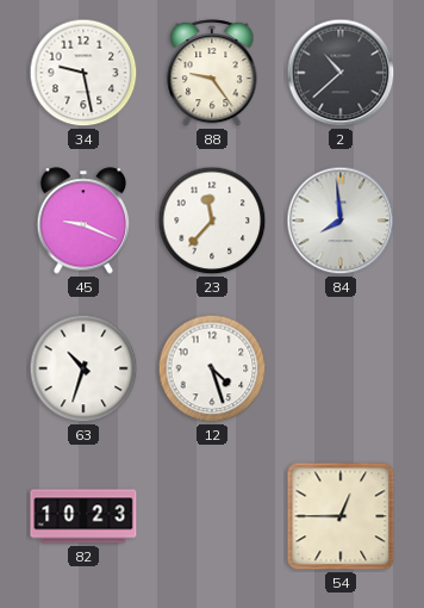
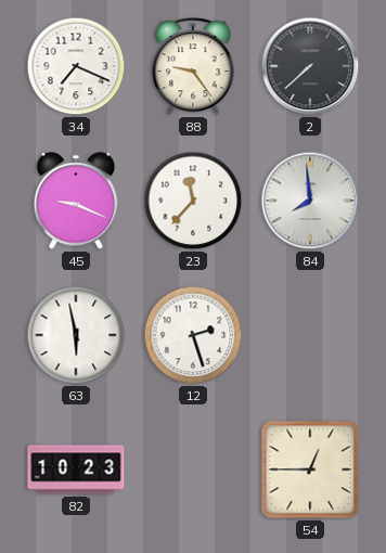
34: 9:28 -> 7:19 (76, 66)
2: 10:38 -> 7:38 (310, 66)
63: 10:33 -> 5:58 (76, 335)
12: 4:27 -> 2:27 (193, 335)
